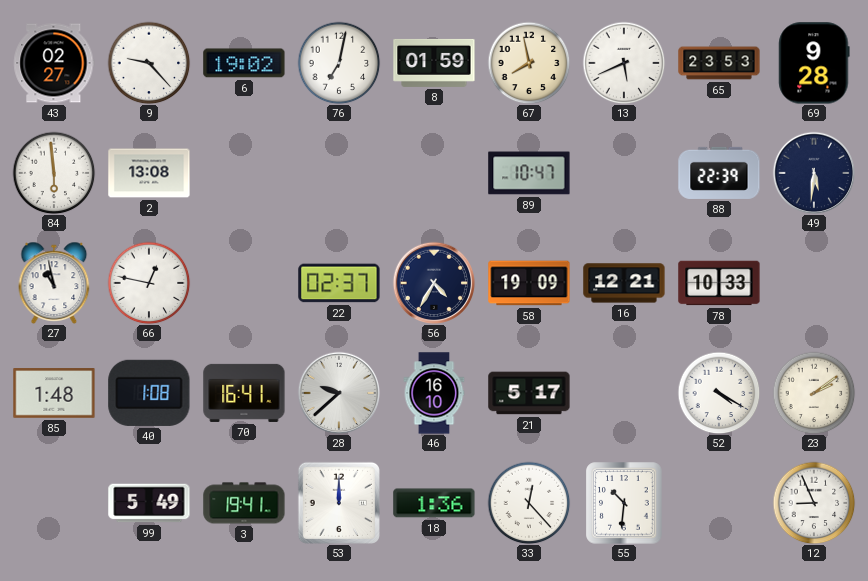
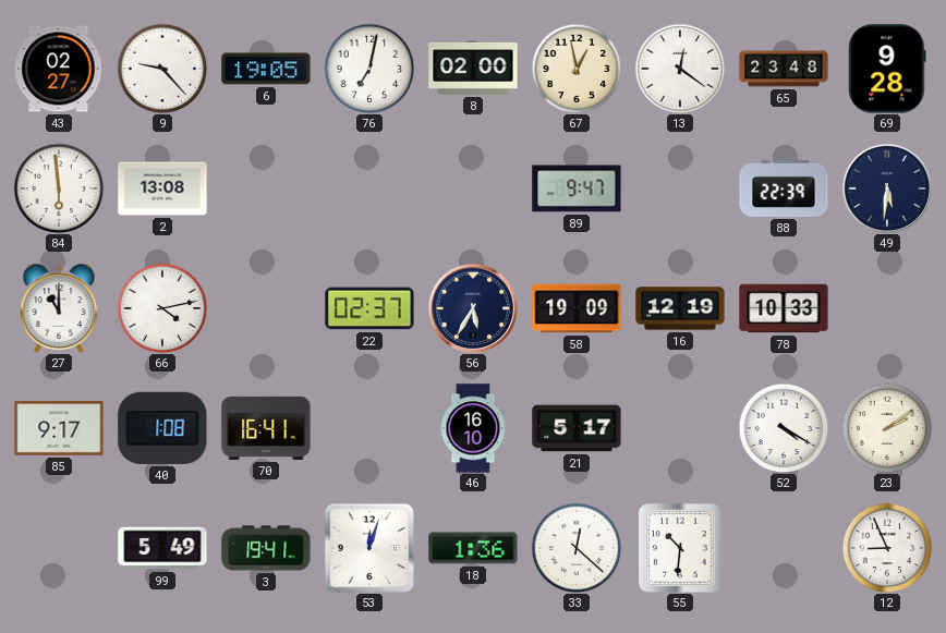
6: 19:02 -> 19:05 (266, 69)
8: 01:59 -> 02:00 (473, 69)
67: 7:58 -> 12:58 (577, 69)
13: 5:41 -> 12:21 (680, 69)
65: 23:53 -> 23:48 (784, 69)
89: 10:47 -> 9:47 (577, 188)
27: 10:58 -> 11:00 (59, 308)
66: 12:47 -> 4:13 (162, 308)
56: 4:35 -> 5:35 (473, 308)
16: 12:21 -> 12:19 (680, 308)
85: 1:48 -> 9:17 (59, 428)
28: 9:38 -> none (339, 393)
53: 12:00 -> 12:03 (369, 548)
33: 12:23 -> 12:22 (577, 548)
